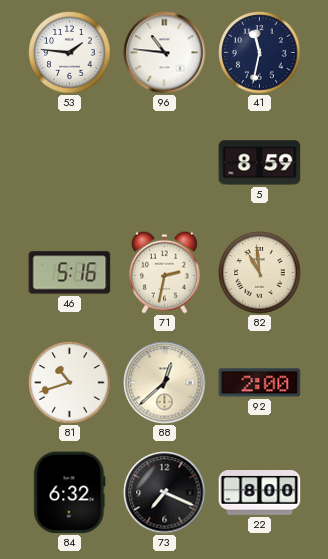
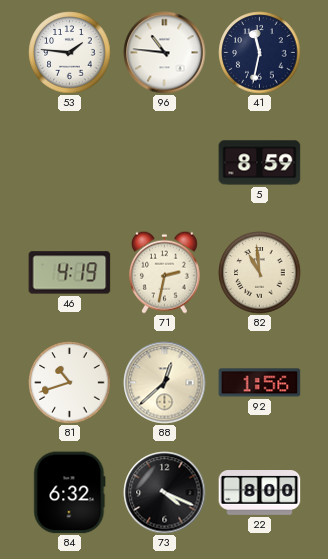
46: 5:16 -> 4:19 (70, 273)
92: 2:00 -> 1:56 (260, 383)
73: 7:19 -> 4:19 (165, 493)
